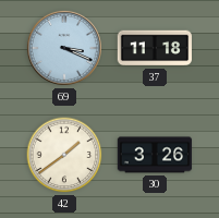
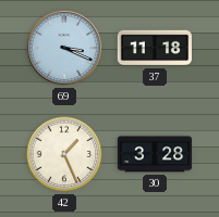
42: 1:39 -> 1:26 (64, 154)
30: 3:26 -> 3:28 (155, 154)
